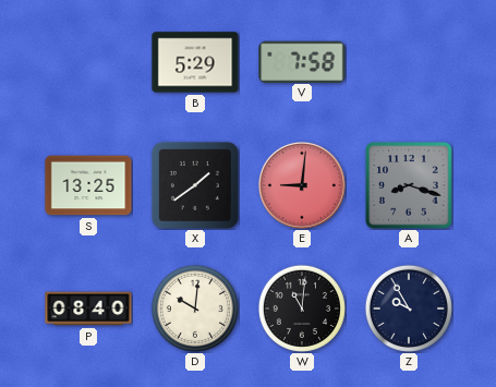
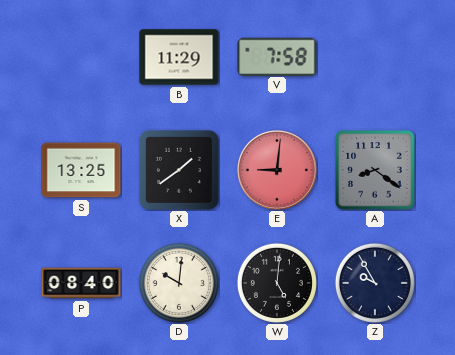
B: 5:29 -> 11:29 (179, 57)
A: 8:18 -> 8:21 (375, 170)
W: 11:01 -> 5:01 (277, 283)
